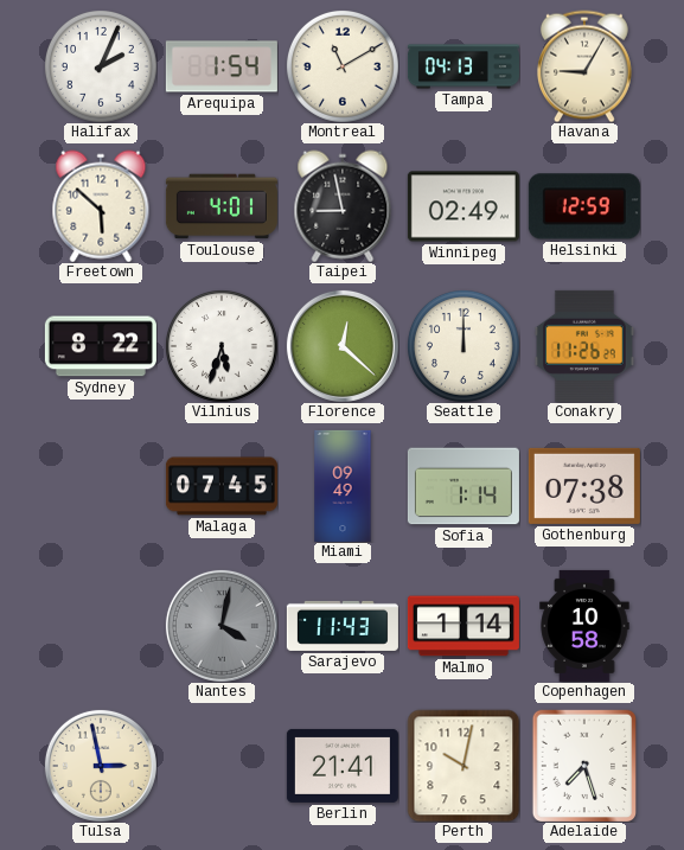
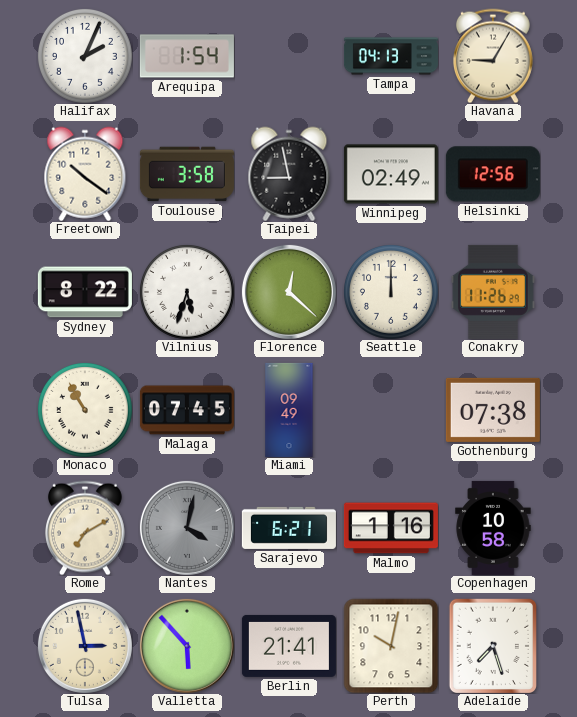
Montreal: 11:10 -> none (343, 66)
Freetown: 5:52 -> 10:21 (85, 174)
Toulouse: 4:01 -> 3:58 (187, 174)
Helsinki: 12:59 -> 12:56 (493, 174)
Monaco: none -> 10:55 (85, 410)
Sofia: 1:14 -> none (464, 486)
Rome: none -> 7:10 (85, 528)
Sarajevo: 11:43 -> 6:21 (289, 528)
Malmo: 1:14 -> 1:16 (391, 528)
Valletta: none -> 5:53 (187, 646)
